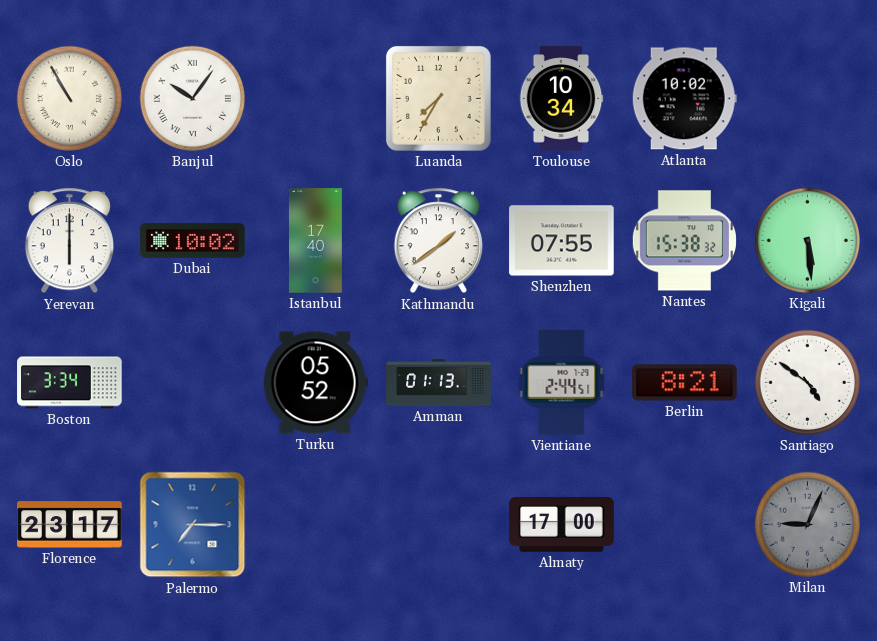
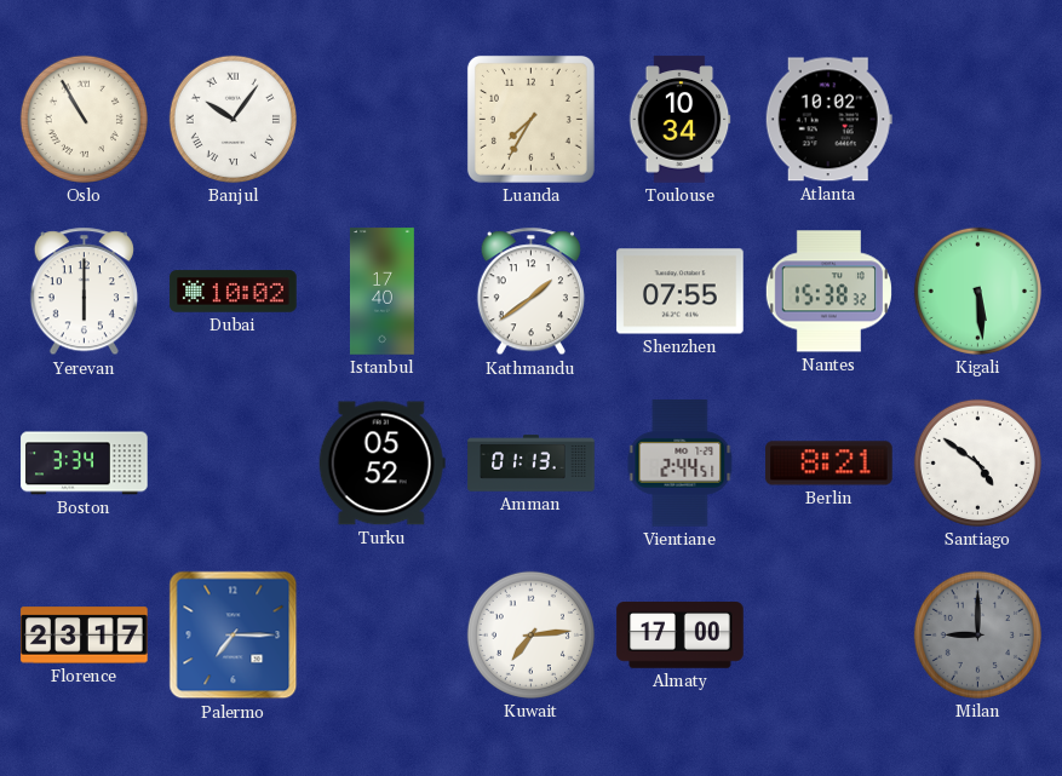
Kuwait: none -> 7:14 (530, 634)
Milan: 9:04 -> 9:00 (977, 634)
